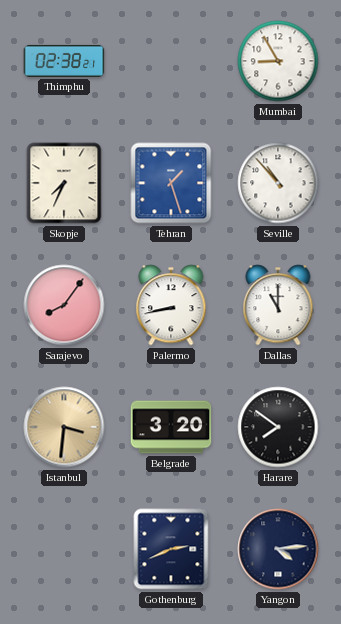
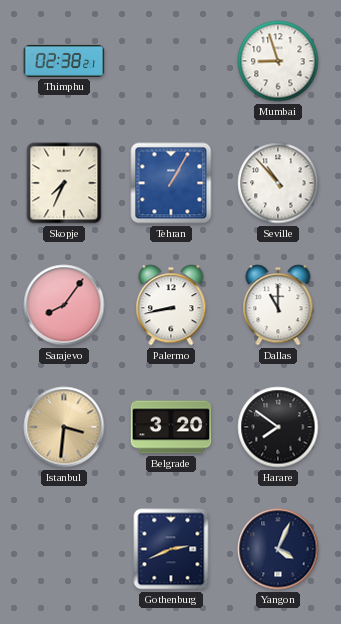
Mumbai: 8:55 -> 8:57 (278, 61)
Tehran: 1:27 -> 1:05 (171, 183)
Yangon: 4:14 -> 4:04 (278, 549)
